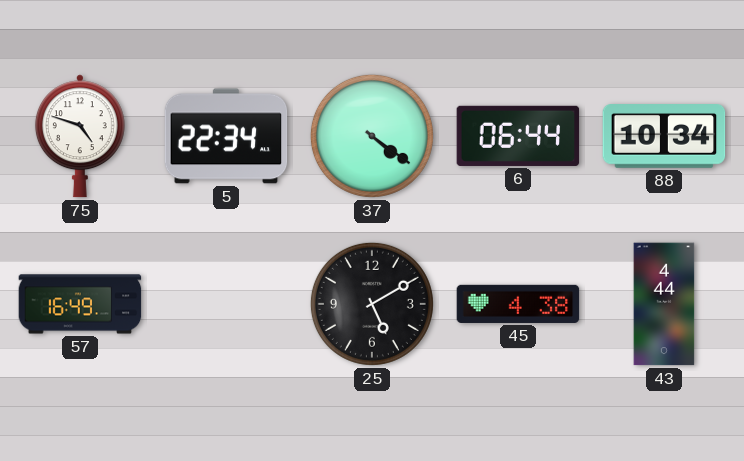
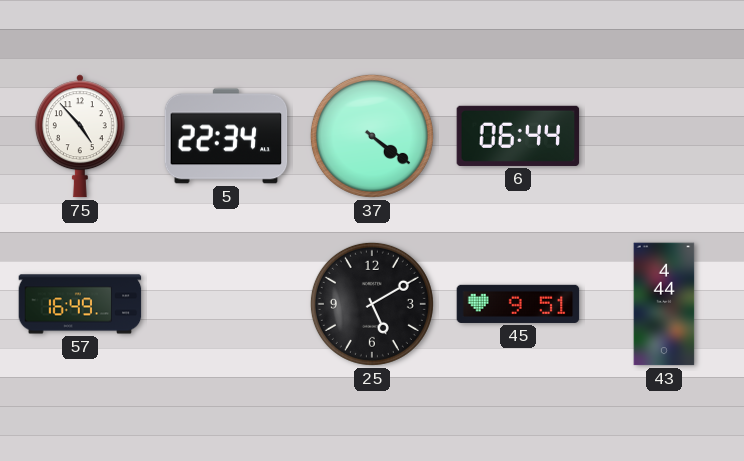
75: 4:48 -> 4:53 (80, 136)
88: 10:34 -> none (664, 137)
45: 4:38 -> 9:51 (518, 304)
